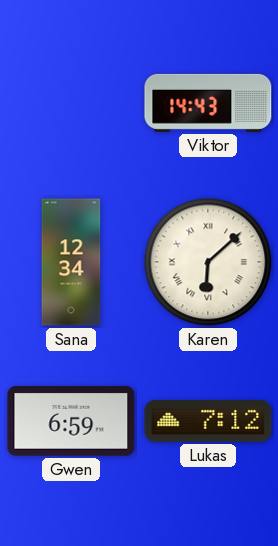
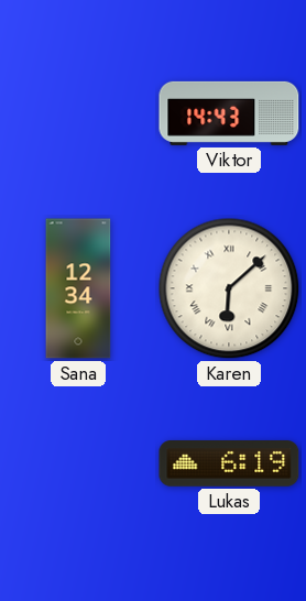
Gwen: 6:59 -> none (71, 421)
Lukas: 7:12 -> 6:19 (229, 465)
